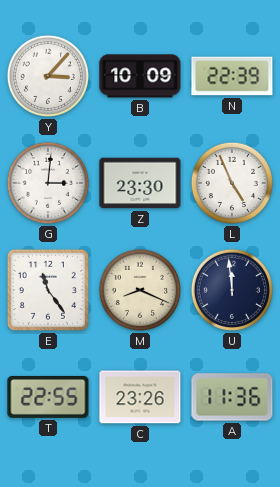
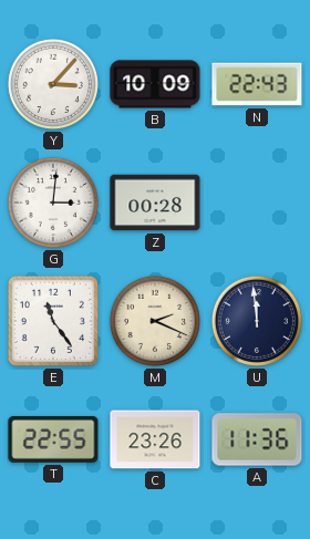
N: 22:39 -> 22:43 (257, 84)
Z: 23:30 -> 00:28 (155, 203)
L: 4:56 -> none (232, 183)
M: 8:19 -> 2:19 (155, 321)
